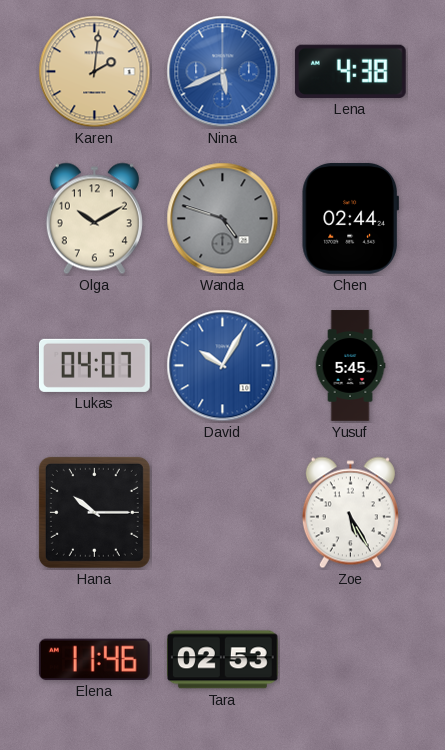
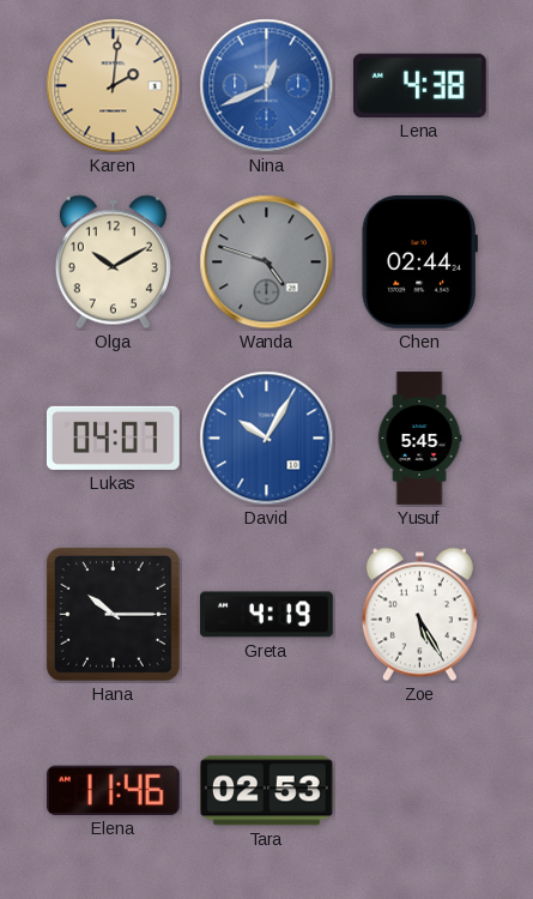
Nina: 5:41 -> 12:41 (267, 86)
Greta: none -> 4:19 (267, 615)
